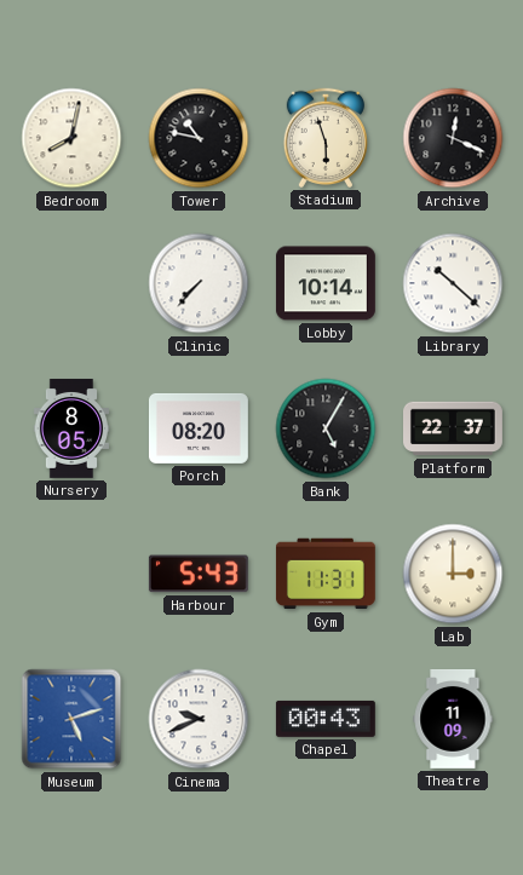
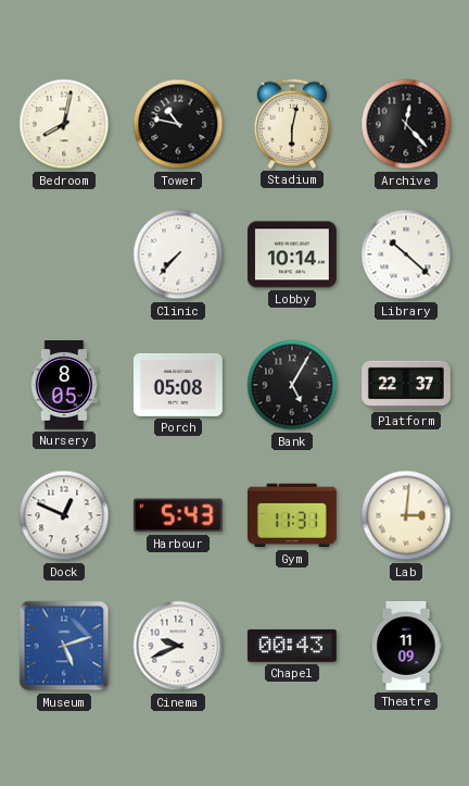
Stadium: 5:57 -> 6:02 (291, 124)
Archive: 12:19 -> 12:23 (406, 124)
Porch: 08:20 -> 05:08 (178, 385)
Dock: none -> 12:49 (64, 515)
Lab: 3:00 -> 3:01 (406, 515)
